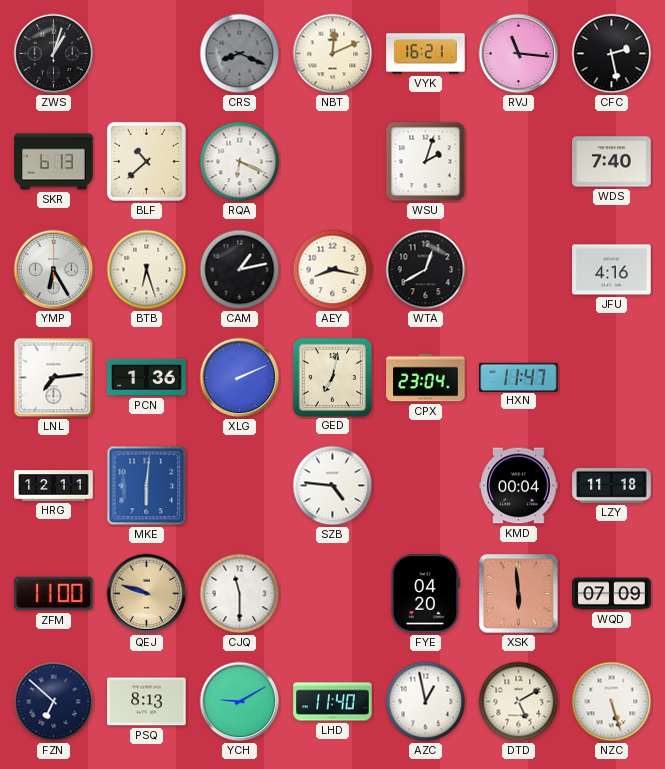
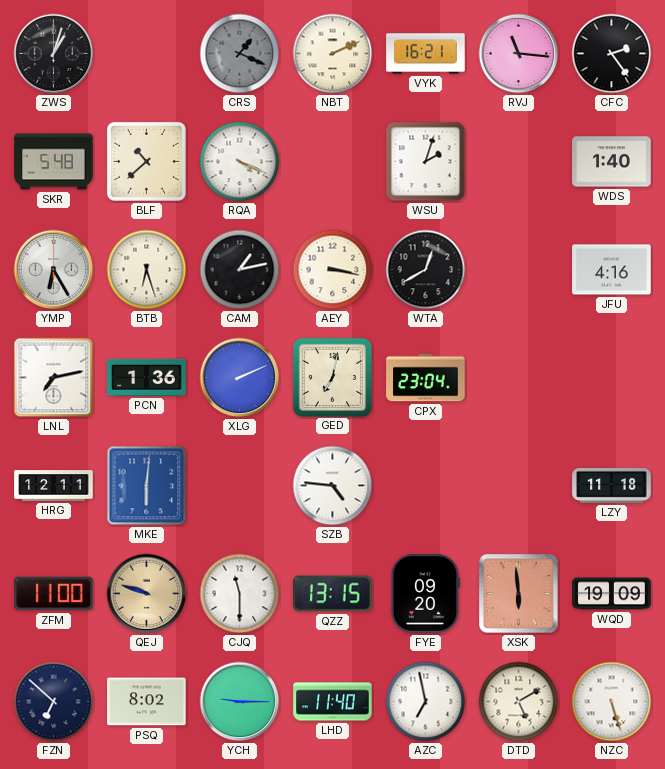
CRS: 8:19 -> 1:19 (240, 54)
NBT: 12:11 -> 2:11 (333, 54)
CFC: 2:28 -> 2:24 (612, 54)
SKR: 6:13 -> 5:48 (54, 162)
RQA: 6:19 -> 4:19 (240, 162)
WDS: 7:40 -> 1:40 (612, 162)
AEY: 8:17 -> 3:17 (333, 270)
LNL: 7:14 -> 7:13 (54, 378)
HXN: 11:47 -> none (519, 377)
KMD: 00:04 -> none (519, 486)
QZZ: none -> 13:15 (333, 594)
FYE: 04:20 -> 09:20 (425, 594)
WQD: 07:09 -> 19:09 (612, 594)
PSQ: 8:13 -> 8:02 (147, 702)
YCH: 9:10 -> 9:15 (240, 702)
AZC: 12:58 -> 6:58 (426, 702)
